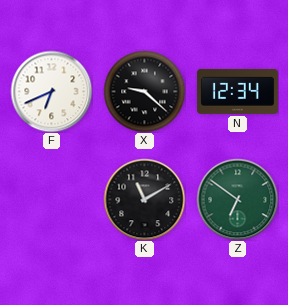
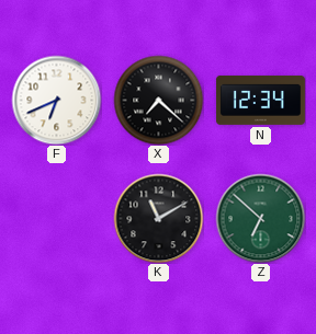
X: 9:22 -> 7:22 (158, 100)
Z: 6:51 -> 6:52 (260, 218)
